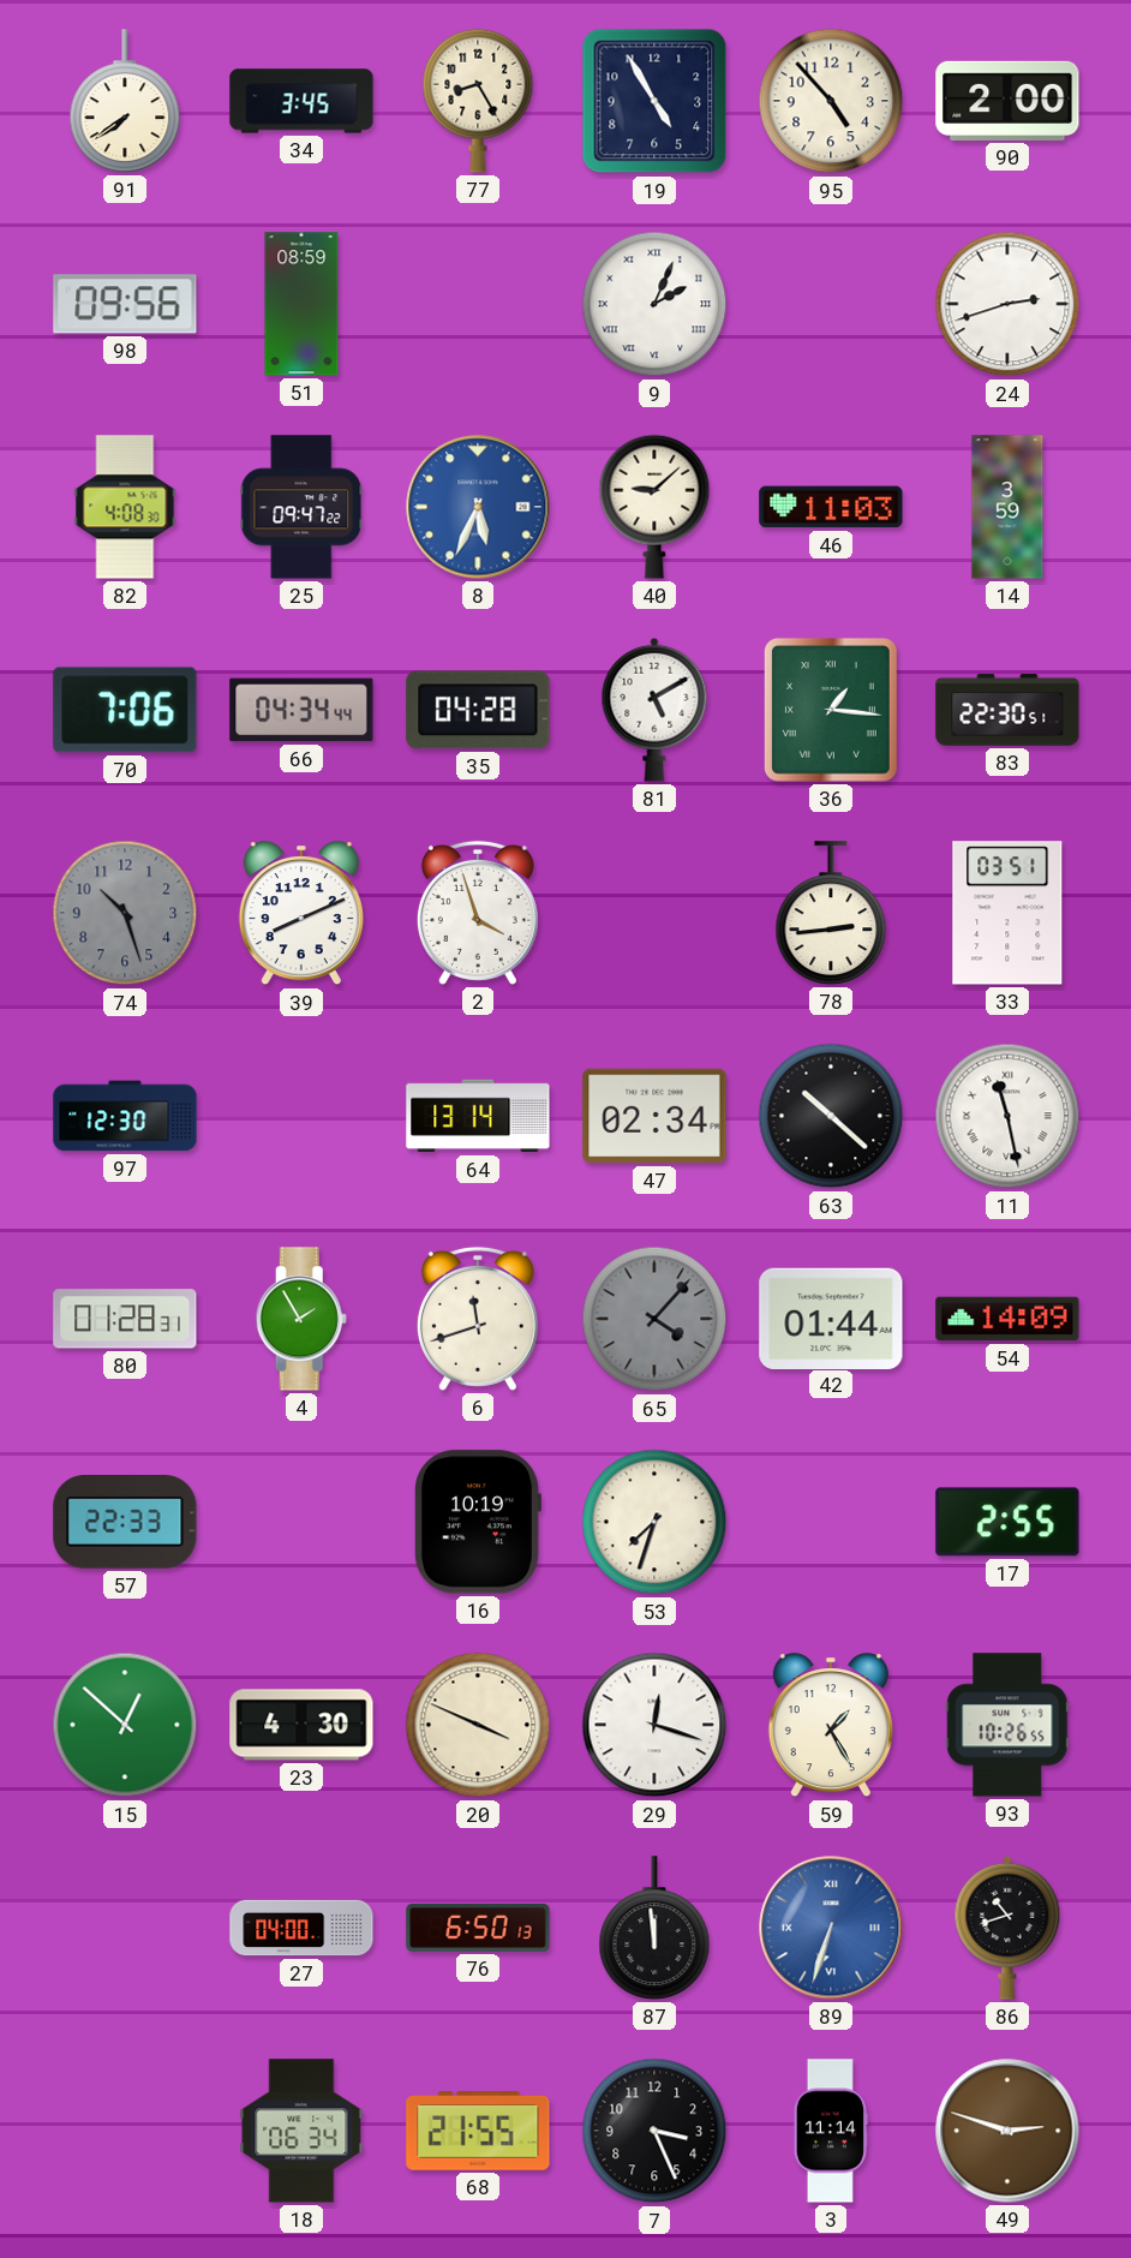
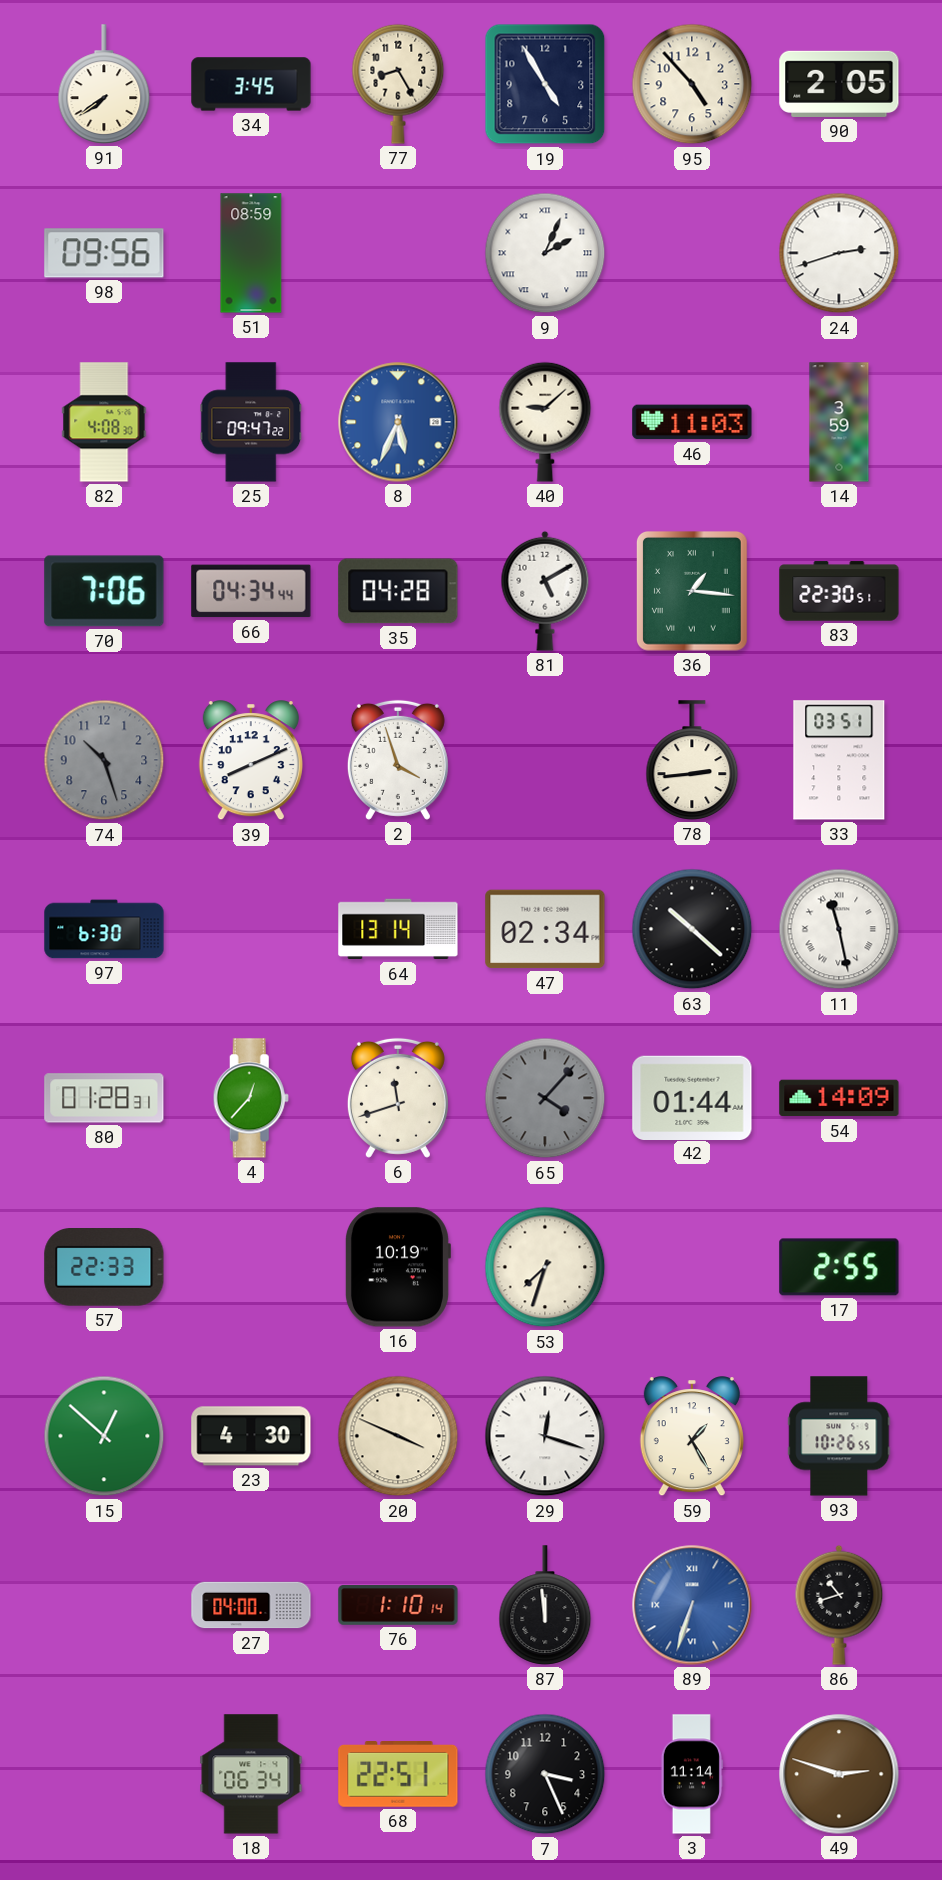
90: 2:00 -> 2:05 (839, 84)
97: 12:30 -> 6:30 (104, 929)
4: 1:55 -> 12:37 (251, 1098)
76: 6:50 -> 1:10 (398, 1605)
68: 21:55 -> 22:51 (398, 1775)
